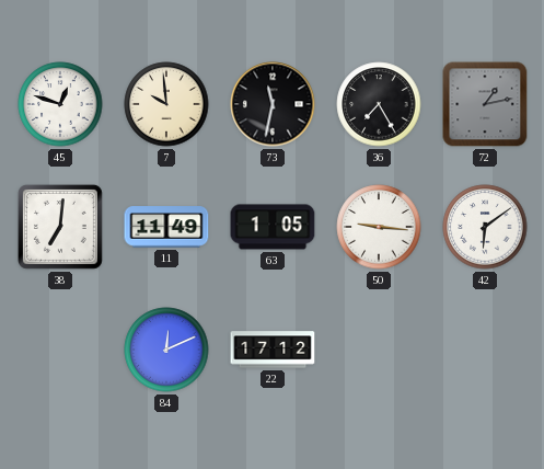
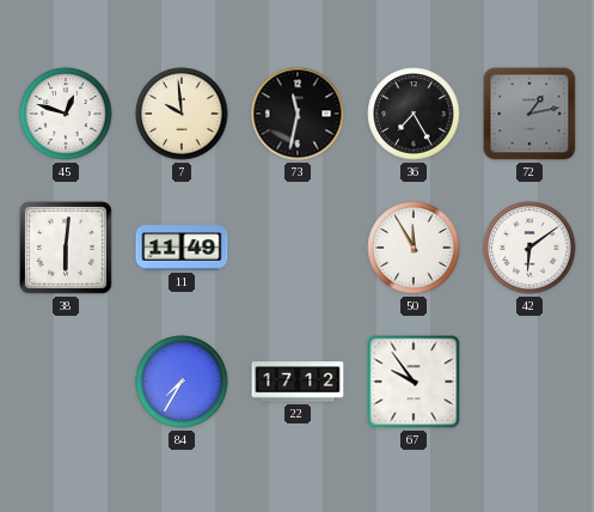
38: 7:01 -> 6:01 (66, 248)
63: 1:05 -> none (273, 227)
50: 9:16 -> 11:55 (414, 248)
84: 12:11 -> 7:35 (182, 382)
67: none -> 9:54 (414, 382)
